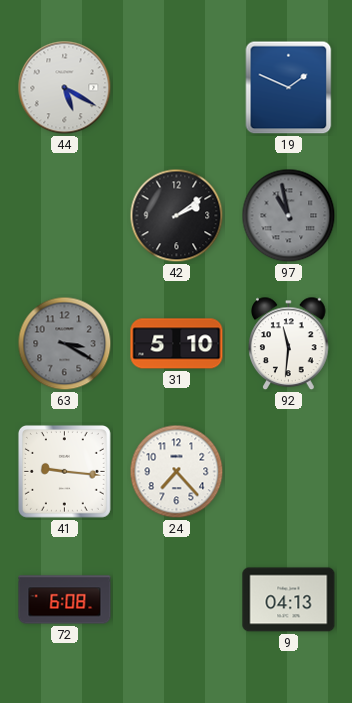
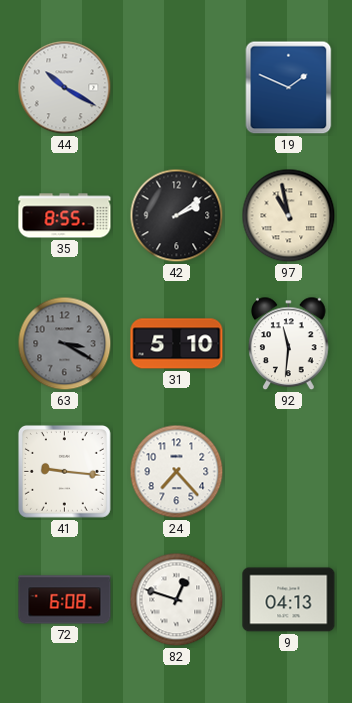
44: 5:20 -> 10:20 (65, 88)
35: none -> 8:55 (65, 216)
97 dial: grey -> cream (289, 216)
82: none -> 12:48 (177, 600)
